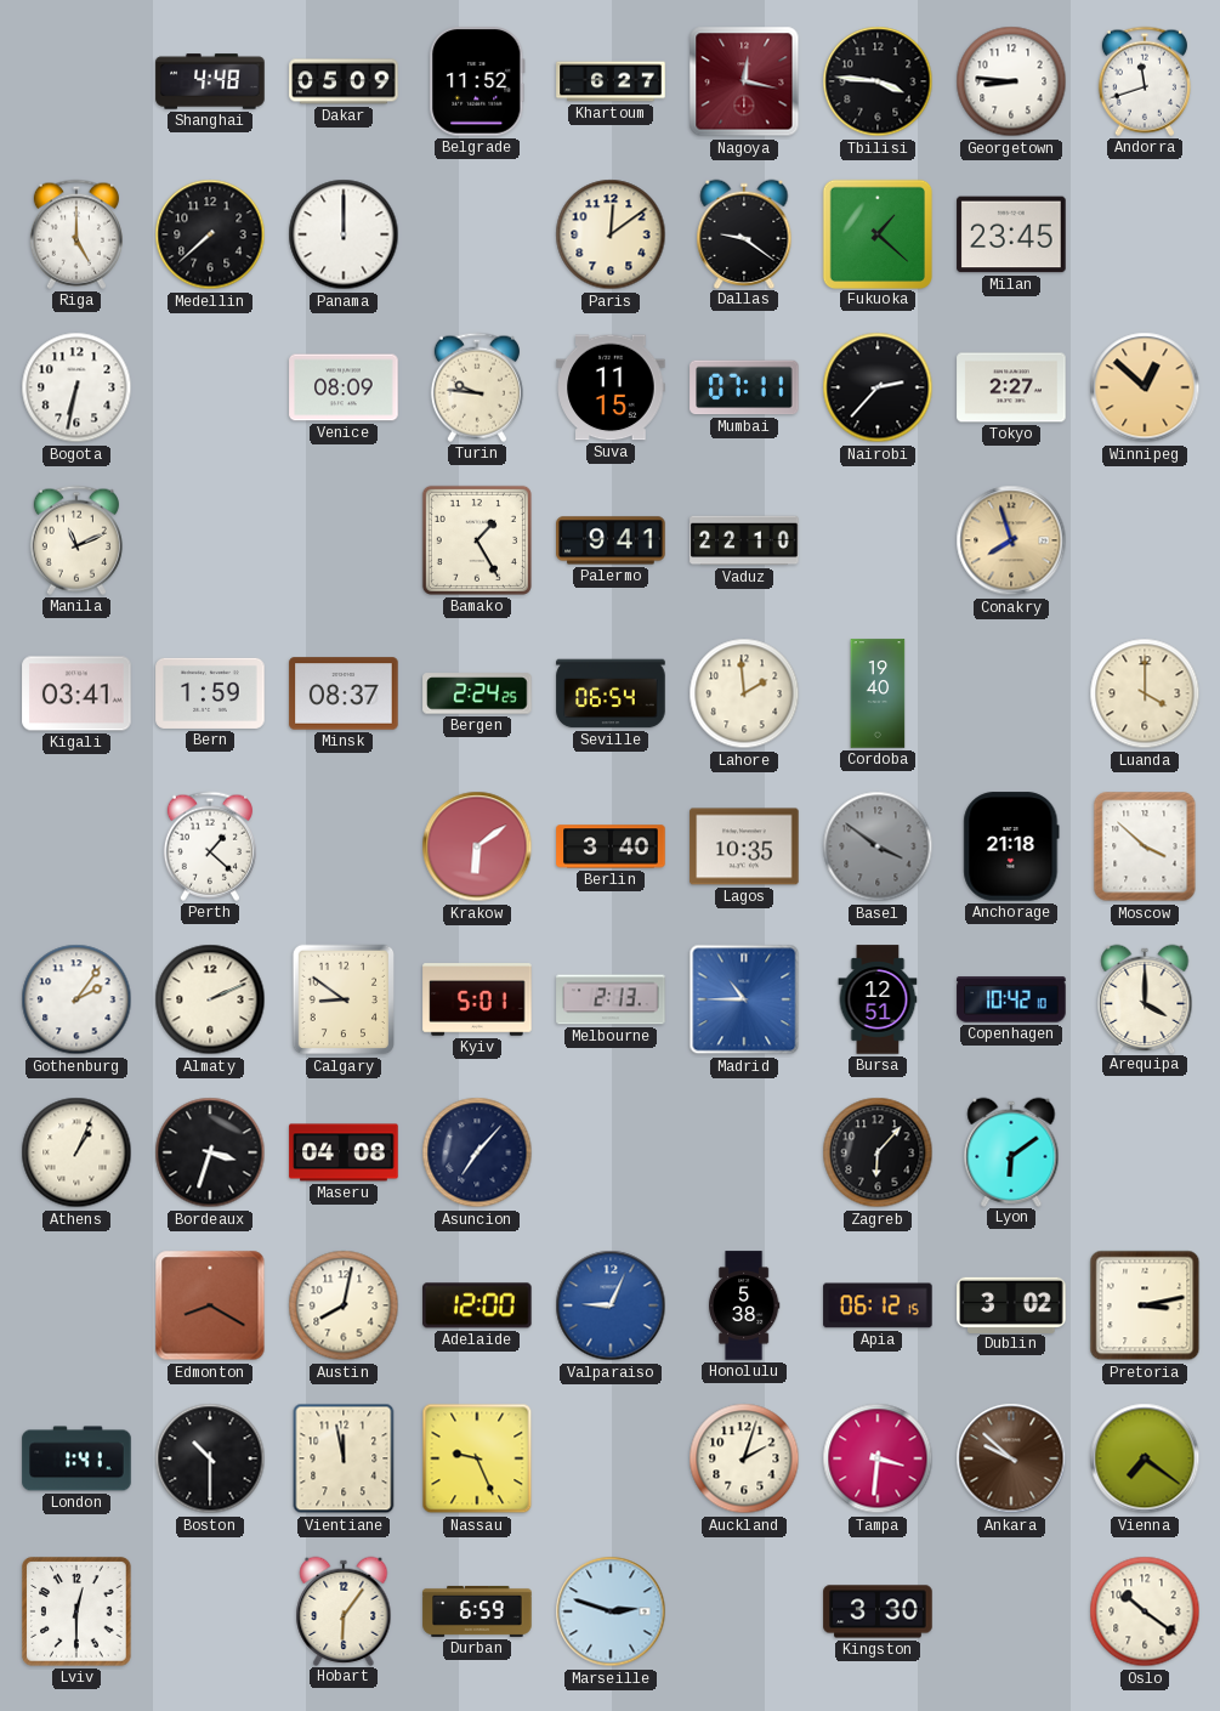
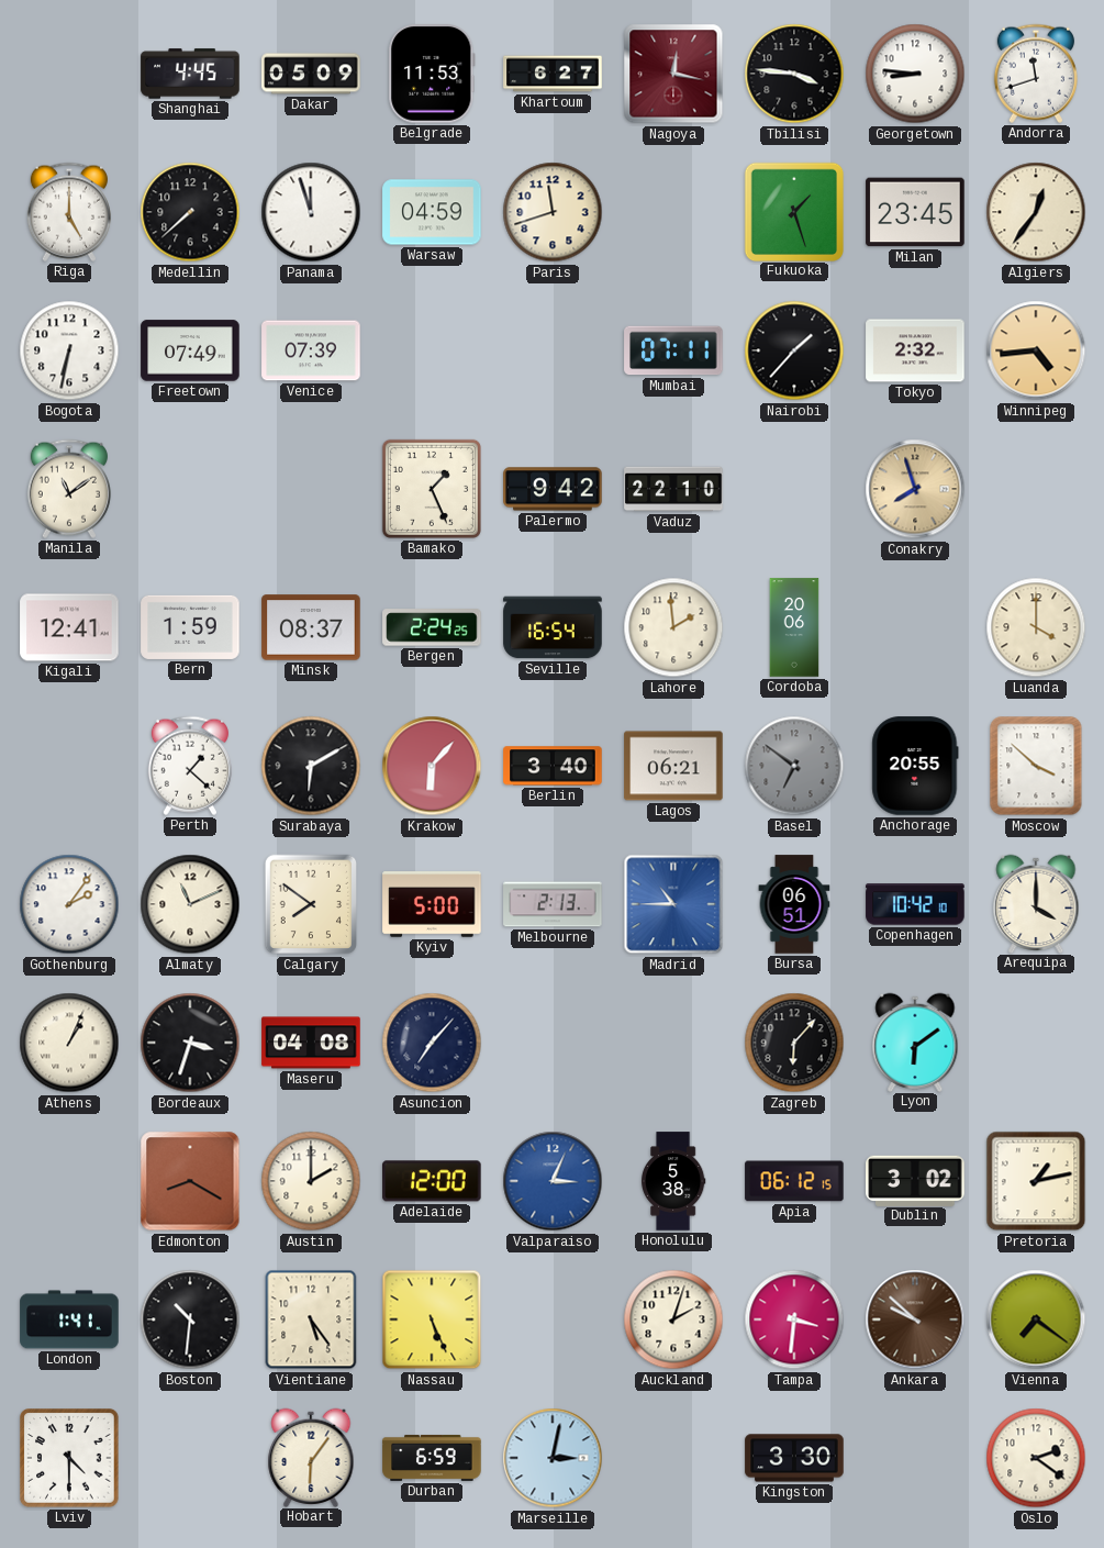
Shanghai: 4:48 -> 4:45 (190, 74)
Belgrade: 11:52 -> 11:53 (432, 74)
Panama: 12:00 -> 11:57 (311, 212)
Warsaw: none -> 04:59 (432, 212)
Paris: 12:09 -> 11:42 (553, 212)
Dallas: 9:21 -> none (744, 233)
Fukuoka: 1:22 -> 1:27 (793, 211)
Algiers: none -> 12:36 (1036, 212)
Freetown: none -> 07:49 (190, 350)
Venice: 08:09 -> 07:39 (311, 350)
Turin: 9:46 -> none (477, 387)
Suva: 11:15 -> none (611, 387)
Nairobi: 2:37 -> 1:37 (794, 350)
Tokyo: 2:27 -> 2:32 (915, 350)
Winnipeg: 12:52 -> 4:44 (1036, 350)
Manila: 11:11 -> 11:09 (69, 489)
Bamako: 1:25 -> 1:26 (432, 489)
Palermo: 9:41 -> 9:42 (553, 489)
Kigali: 03:41 -> 12:41 (69, 627)
Seville: 06:54 -> 16:54 (553, 627)
Cordoba: 19:40 -> 20:06 (794, 627)
Surabaya: none -> 6:10 (311, 766)
Krakow: 6:09 -> 6:07 (432, 766)
Lagos: 10:35 -> 06:21 (673, 766)
Basel: 3:51 -> 6:51 (794, 766)
Anchorage: 21:18 -> 20:55 (915, 766)
Almaty: 2:11 -> 11:11 (190, 904)
Calgary: 8:51 -> 7:51 (311, 904)
Kyiv: 5:01 -> 5:00 (432, 904)
Bursa: 12:51 -> 06:51 (794, 904)
Austin: 8:02 -> 2:00 (311, 1181)
Valparaiso: 9:04 -> 3:04 (553, 1181)
Pretoria: 3:13 -> 1:13 (1036, 1181)
Boston: 10:30 -> 10:31 (190, 1319)
Vientiane: 11:58 -> 5:24 (311, 1319)
Nassau: 9:26 -> 5:26 (432, 1319)
Lviv: 12:30 -> 4:30 (69, 1458)
Marseille: 2:48 -> 3:02 (553, 1458)
Oslo: 10:21 -> 2:21 (1036, 1458)
